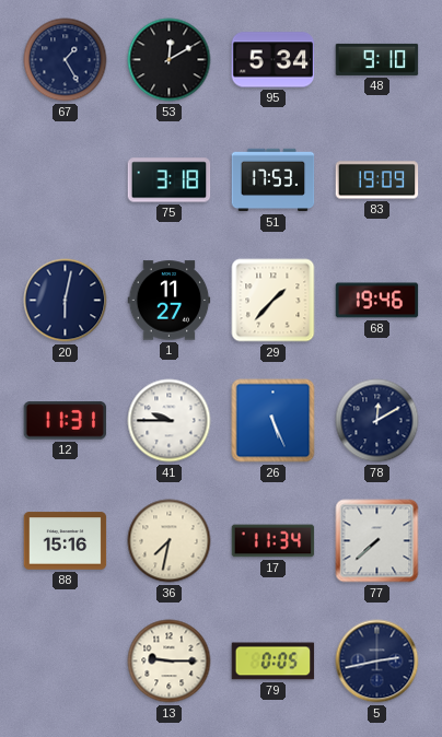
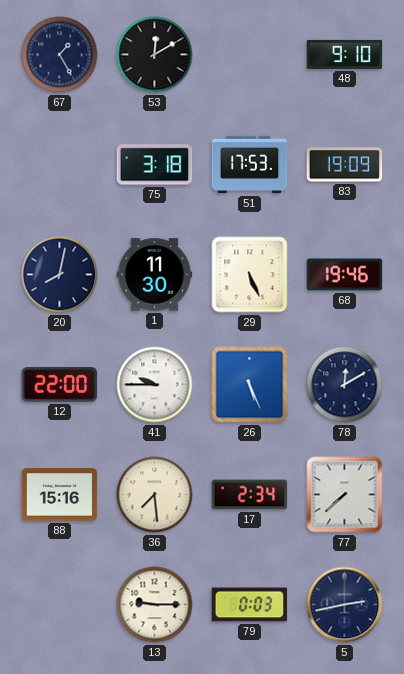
95: 5:34 -> none (274, 60)
20: 6:02 -> 8:02 (60, 275)
1: 11:27 -> 11:30 (155, 275)
29: 1:37 -> 5:26 (250, 275)
12: 11:31 -> 22:00 (60, 385)
36: 7:32 -> 7:29 (155, 495)
17: 11:34 -> 2:34 (250, 495)
79: 0:05 -> 0:03 (250, 605)
